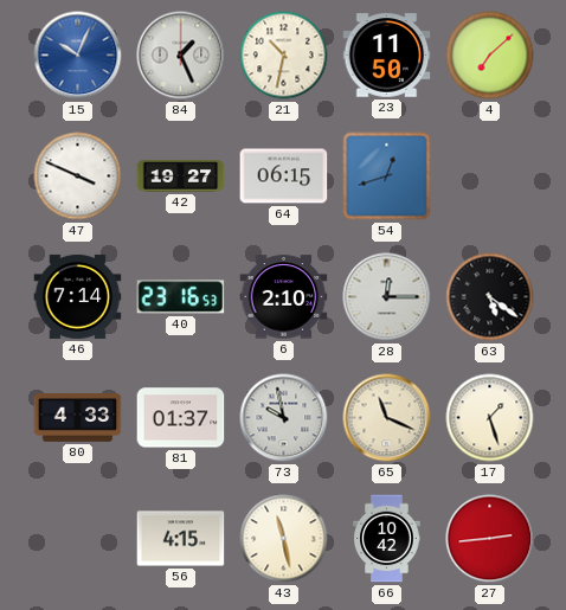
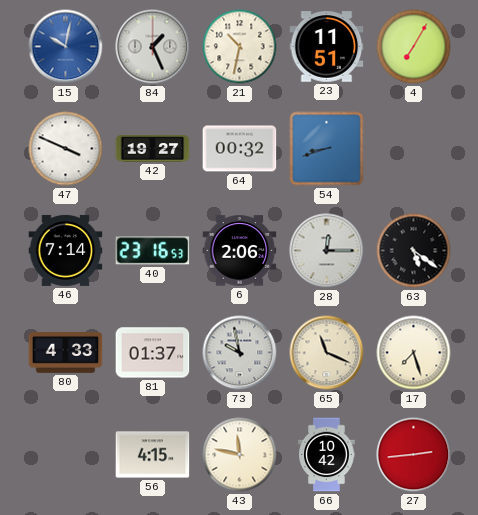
15: 10:04 -> 10:02 (66, 47)
23: 11:50 -> 11:51 (327, 47)
4: 7:08 -> 7:05 (414, 47)
64: 06:15 -> 00:32 (240, 149)
54: 12:42 -> 8:42 (327, 149)
6: 2:10 -> 2:06 (240, 251)
17: 1:27 -> 7:27 (414, 353)
43: 11:28 -> 11:47 (240, 455)
